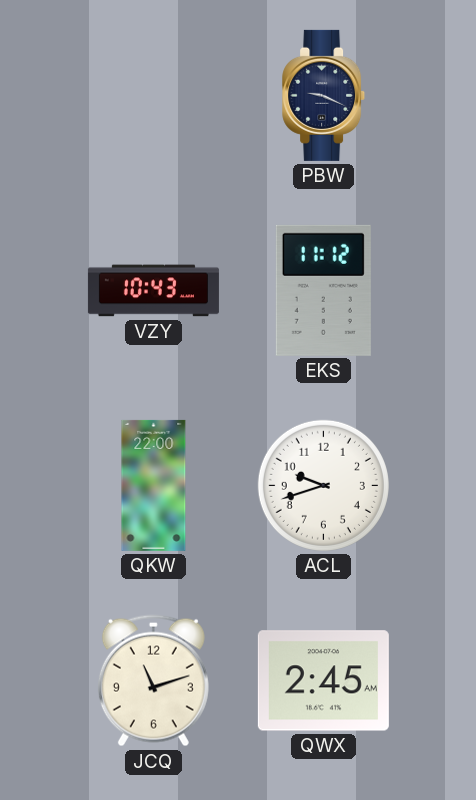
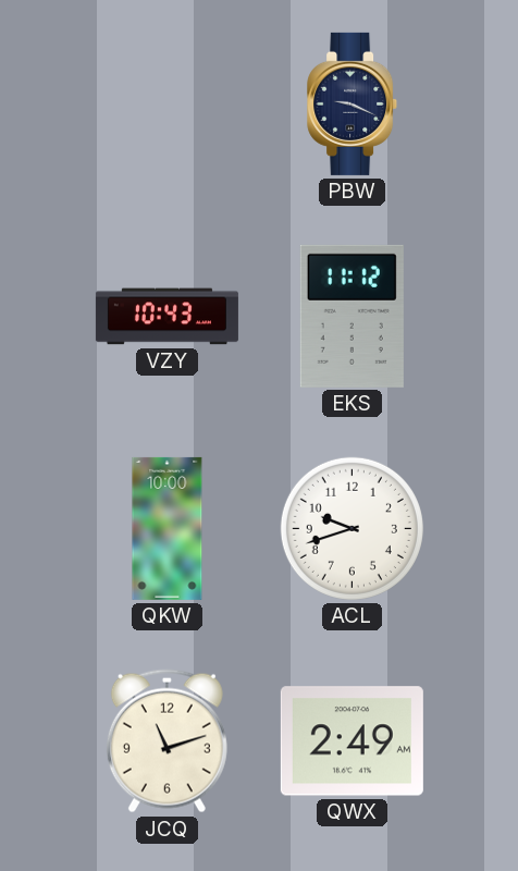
QKW: 22:00 -> 10:00 (168, 528)
QWX: 2:45 -> 2:49 (351, 741)
